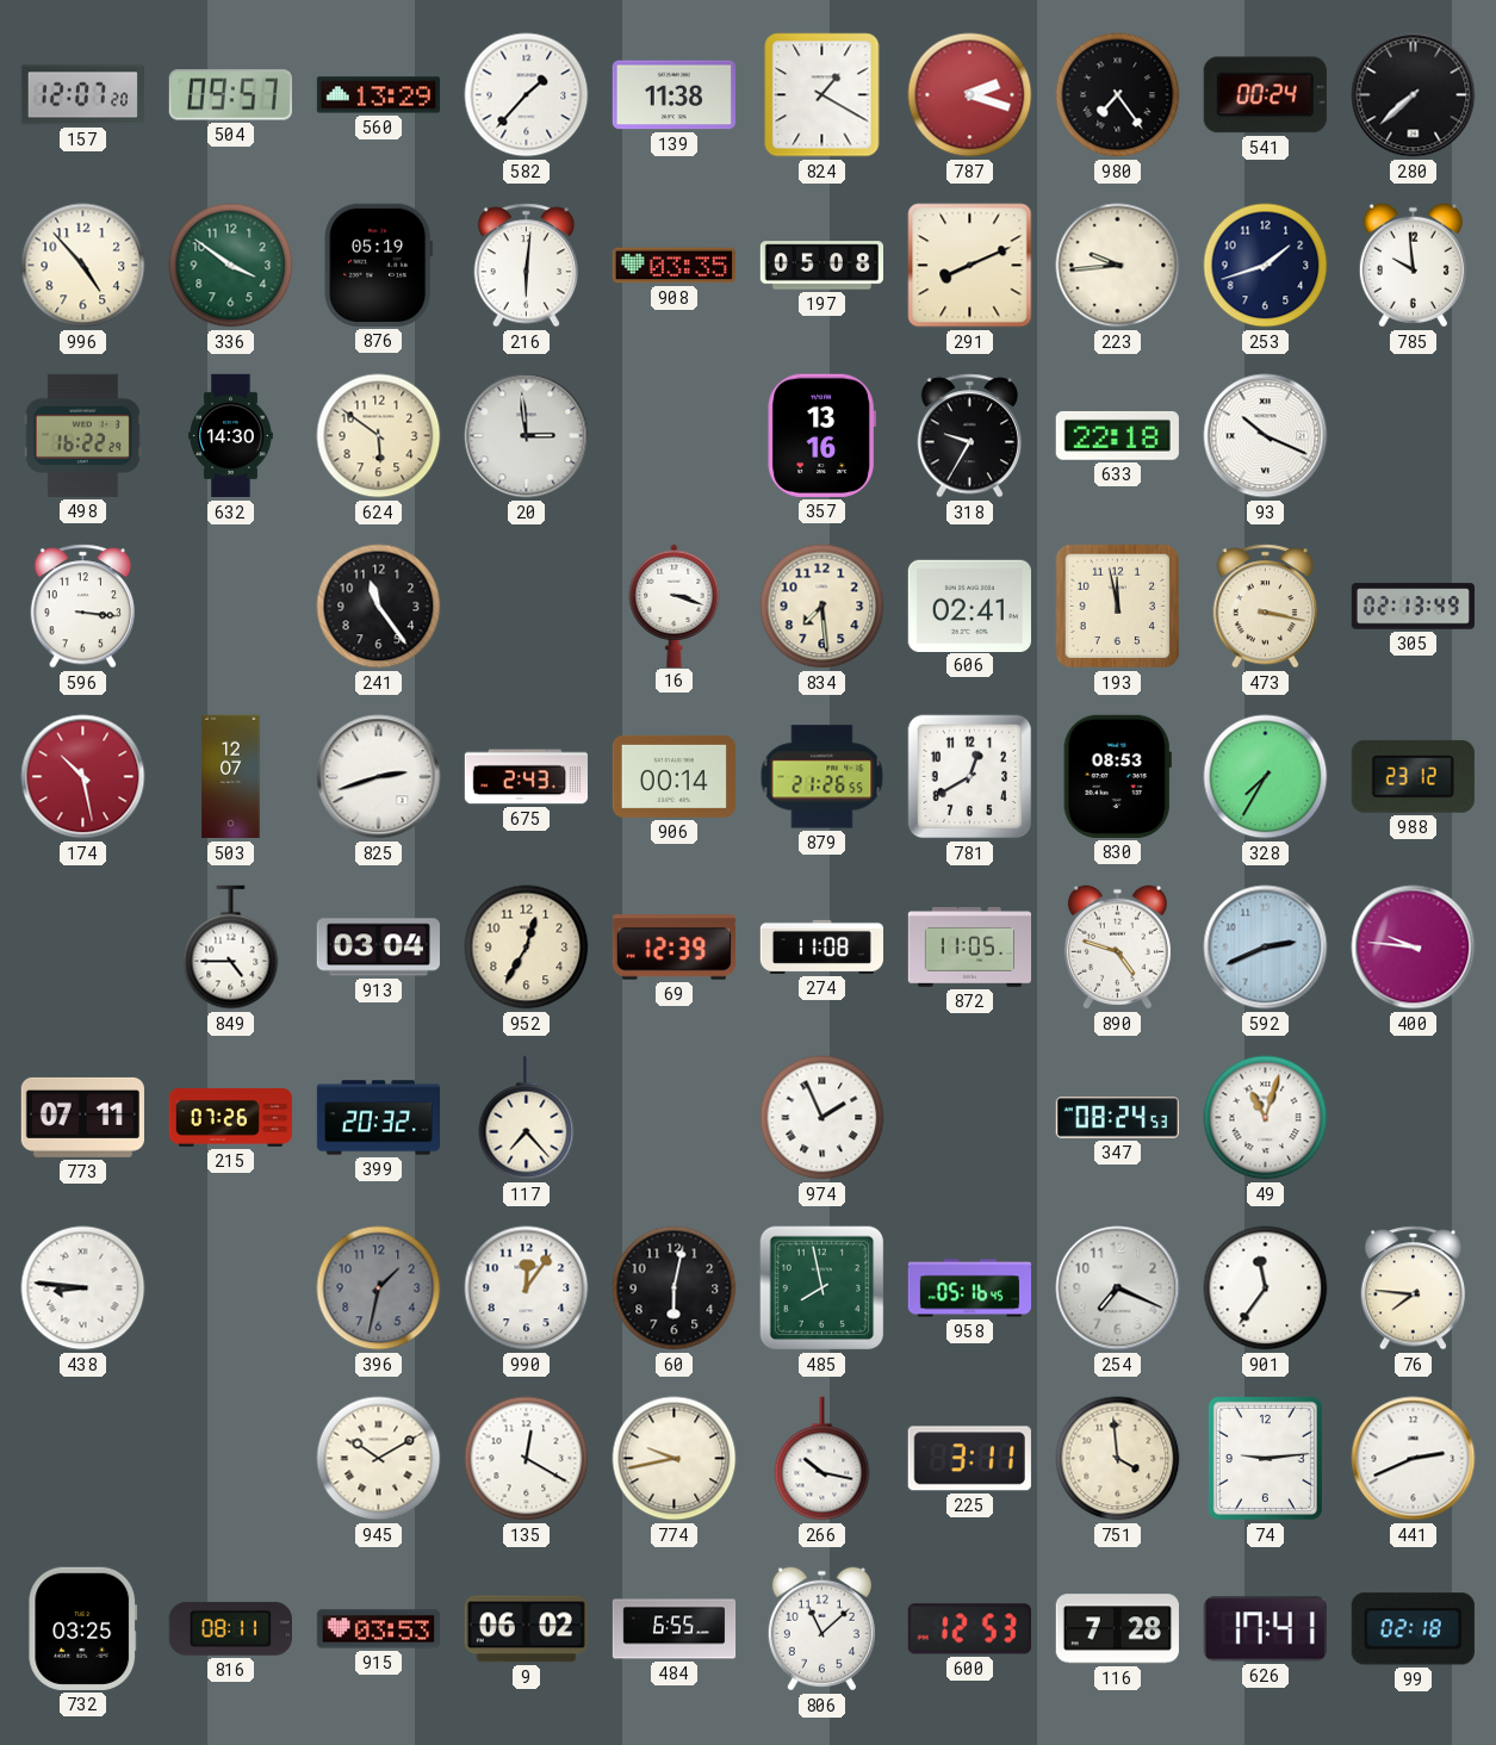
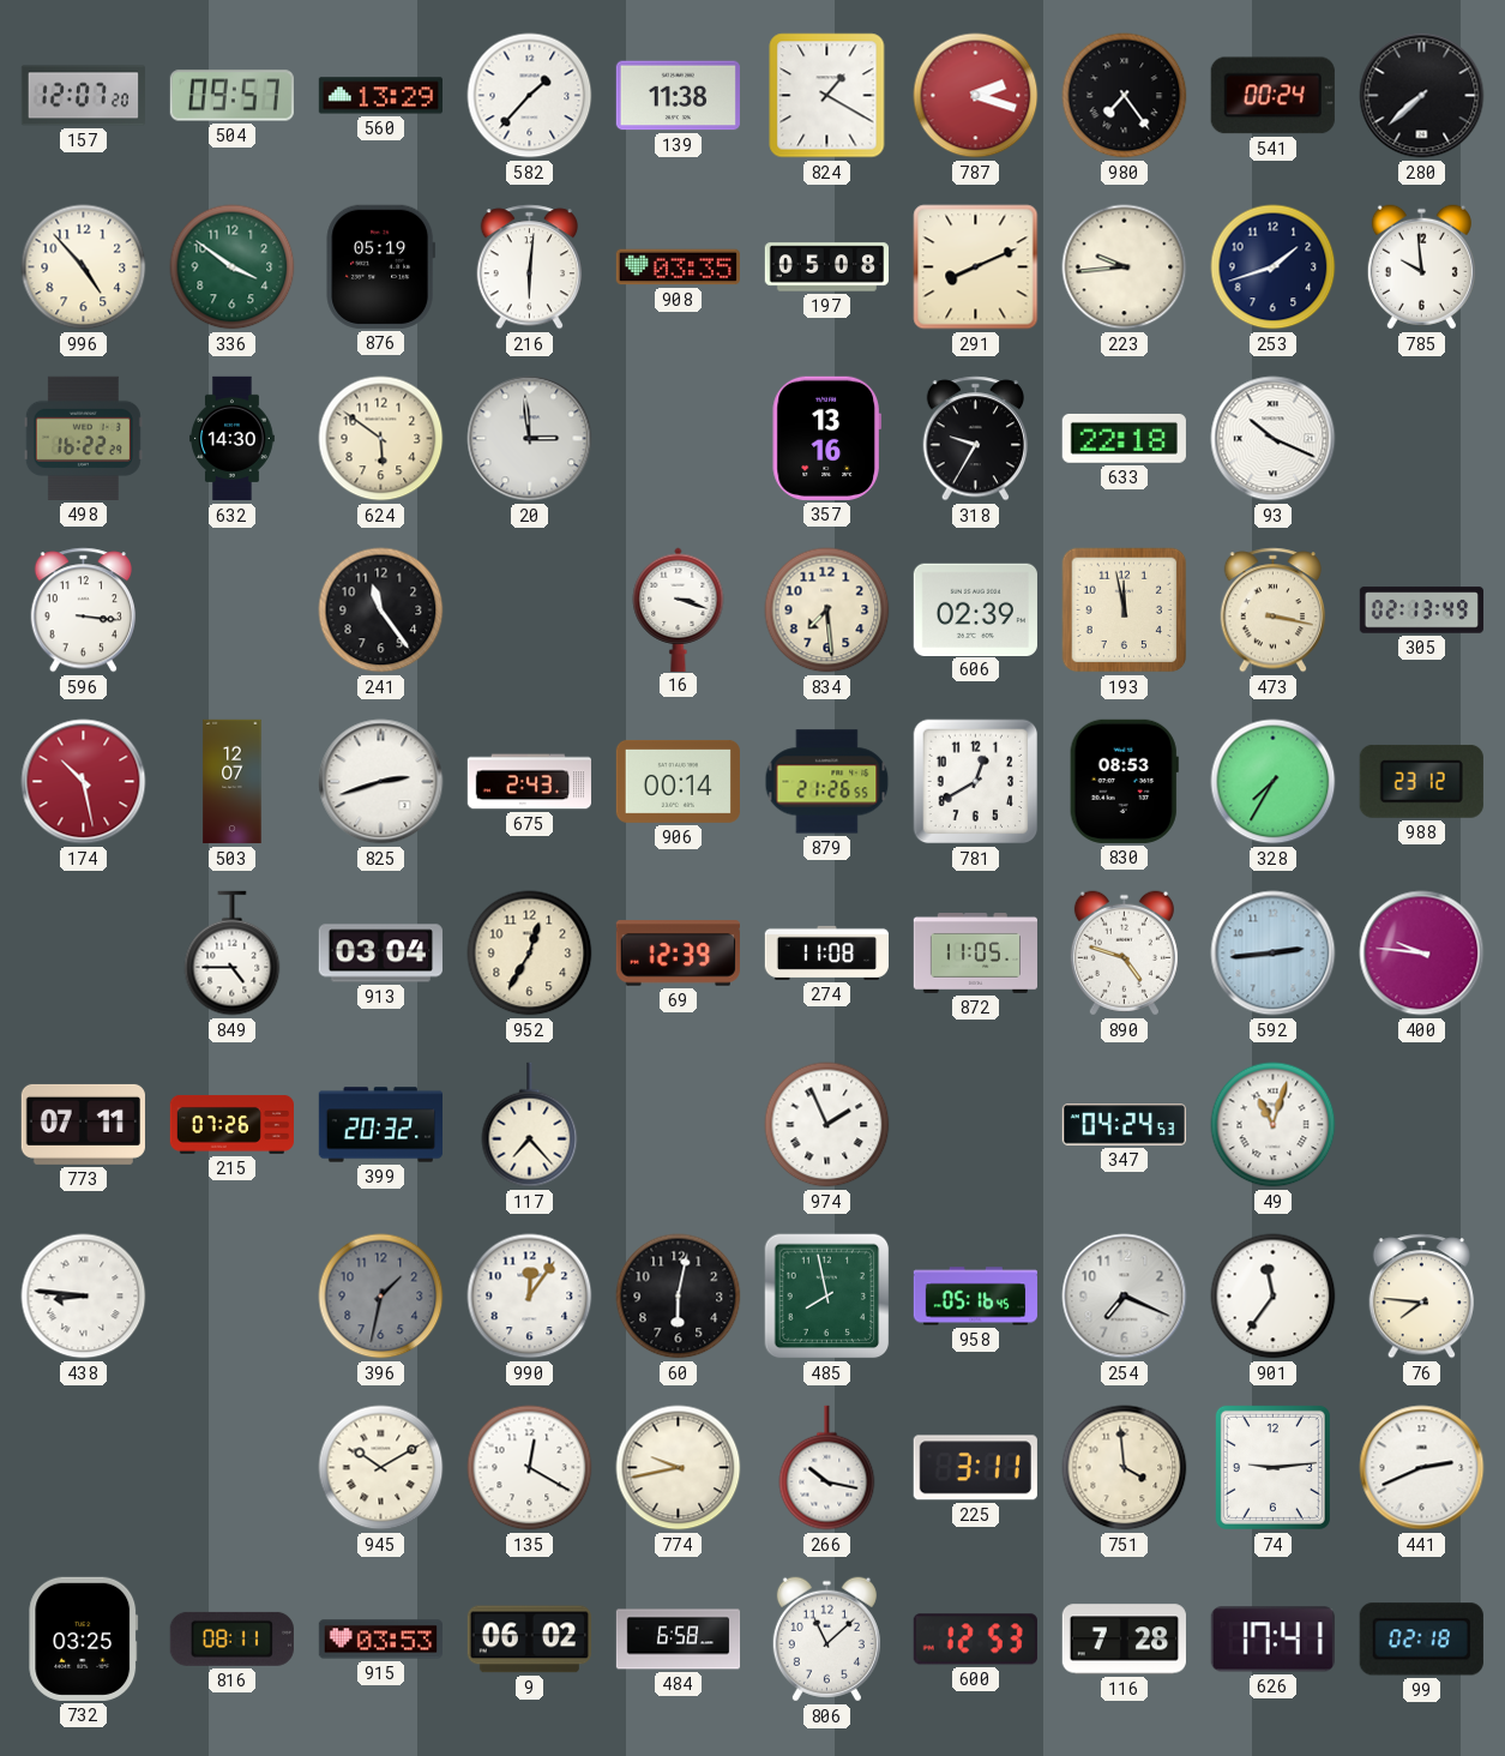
606: 02:41 -> 02:39 (975, 609)
592: 2:41 -> 2:44 (1274, 954)
347: 08:24 -> 04:24 (1124, 1125)
484: 6:55 -> 6:58 (679, 1640)
